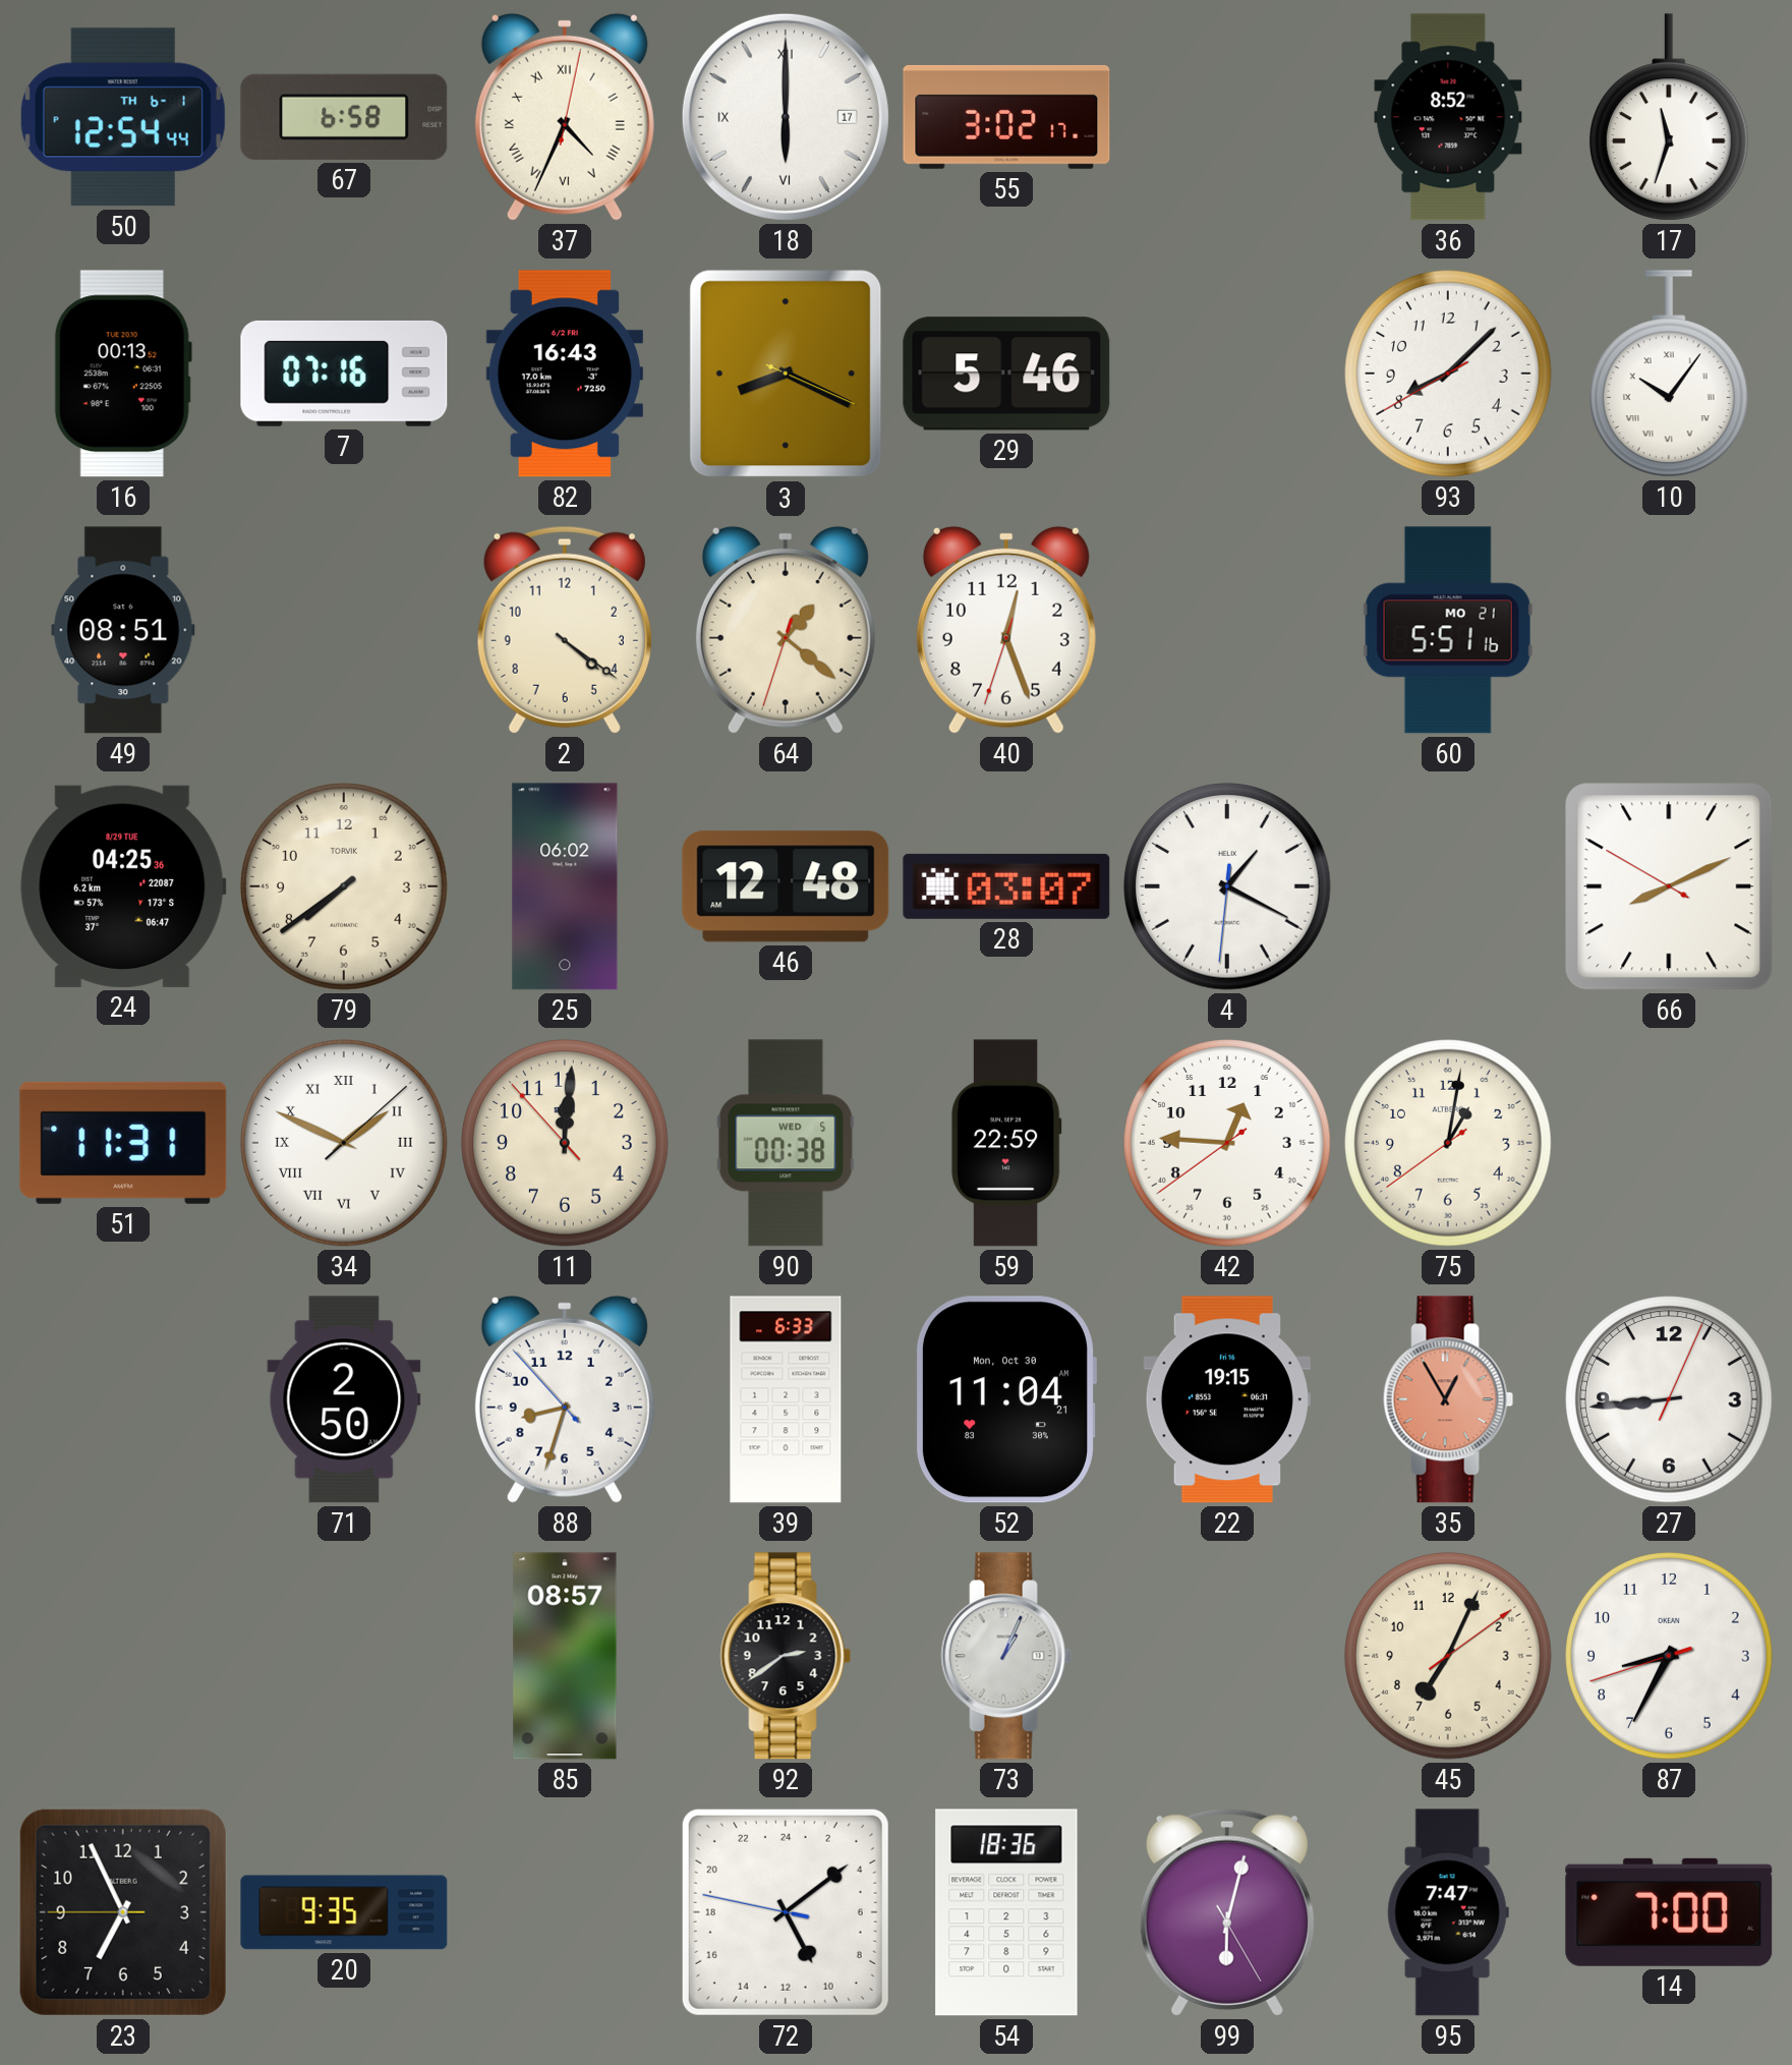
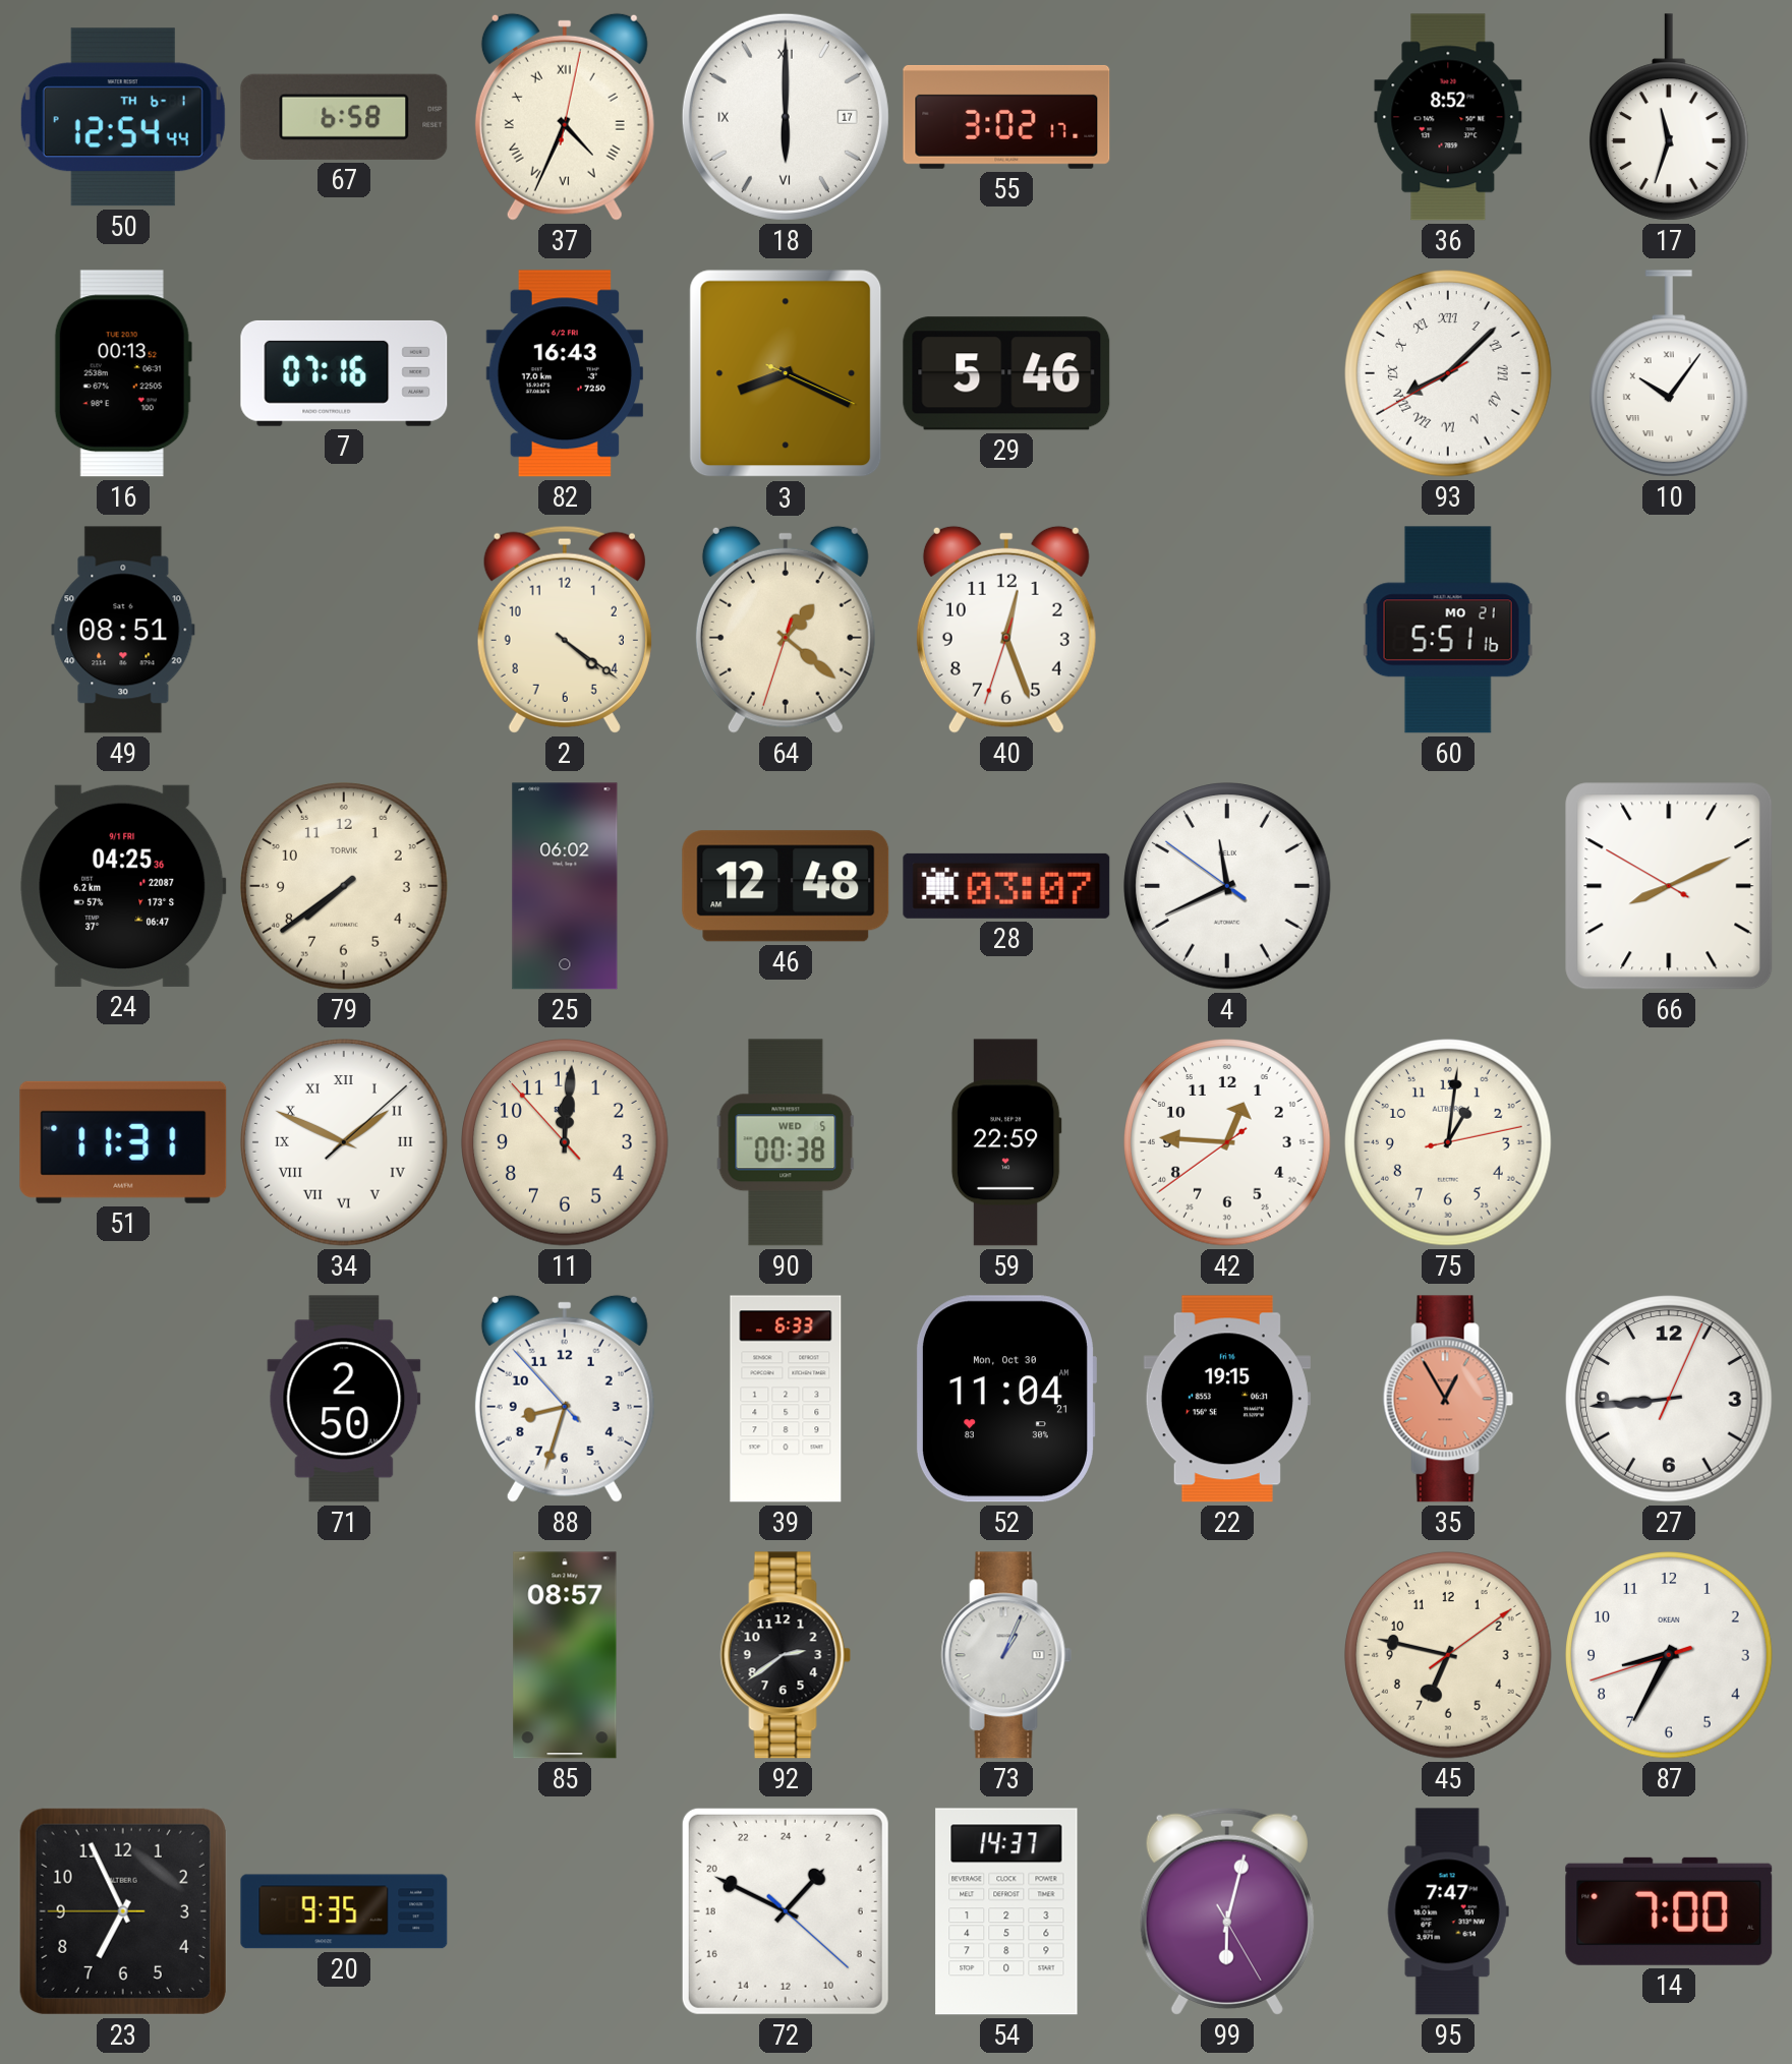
93 numerals: Arabic -> Roman (1448, 373)
24 date: 8/29 TUE -> 9/1 FRI (123, 886)
4: 1:19 -> 11:40 (1227, 886)
75: 1:01:39 -> 1:01:13 (1448, 1142)
45: 7:04 -> 6:47 (1448, 1655)
72: 10:08 -> 2:49 (786, 1911)
54: 18:36 -> 14:37 (1006, 1911)
